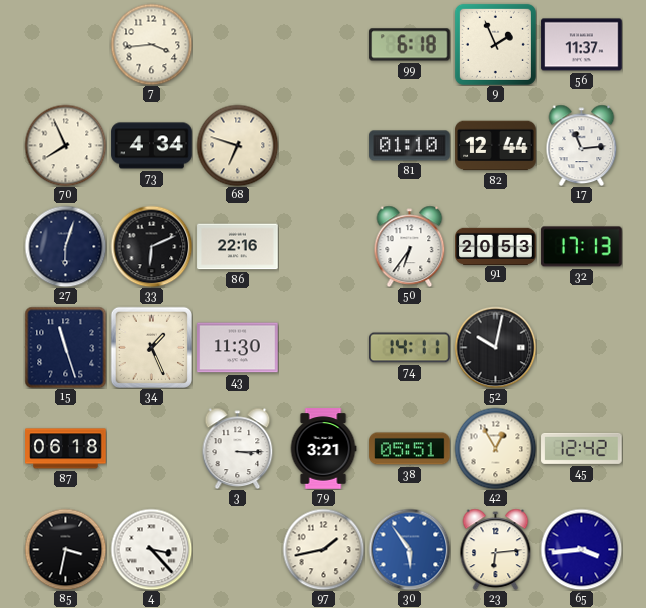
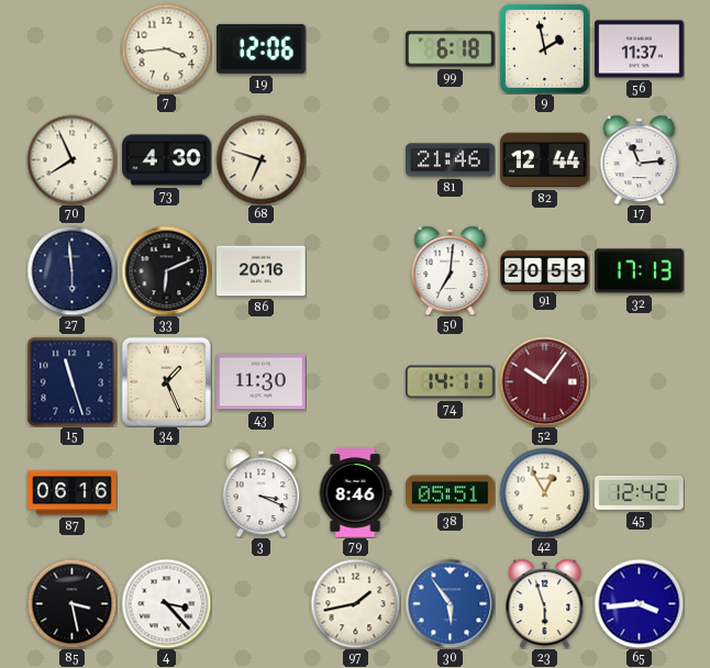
19: none -> 12:06 (262, 48)
9: 1:56 -> 1:58 (544, 48)
73: 4:34 -> 4:30 (167, 160)
81: 01:10 -> 21:46 (451, 160)
27: 6:03 -> 5:59 (71, 270)
86: 22:16 -> 20:16 (262, 271)
50: 6:36 -> 7:01 (451, 270)
52: 10:02 -> 10:06 (544, 381)
52 dial: black -> burgundy (544, 381)
87: 06:18 -> 06:16 (73, 493)
3: 3:15 -> 3:19 (262, 492)
79: 3:21 -> 8:46 (355, 493)
85: 3:32 -> 3:28 (71, 603)
23: 6:14 -> 5:57 (545, 603)
